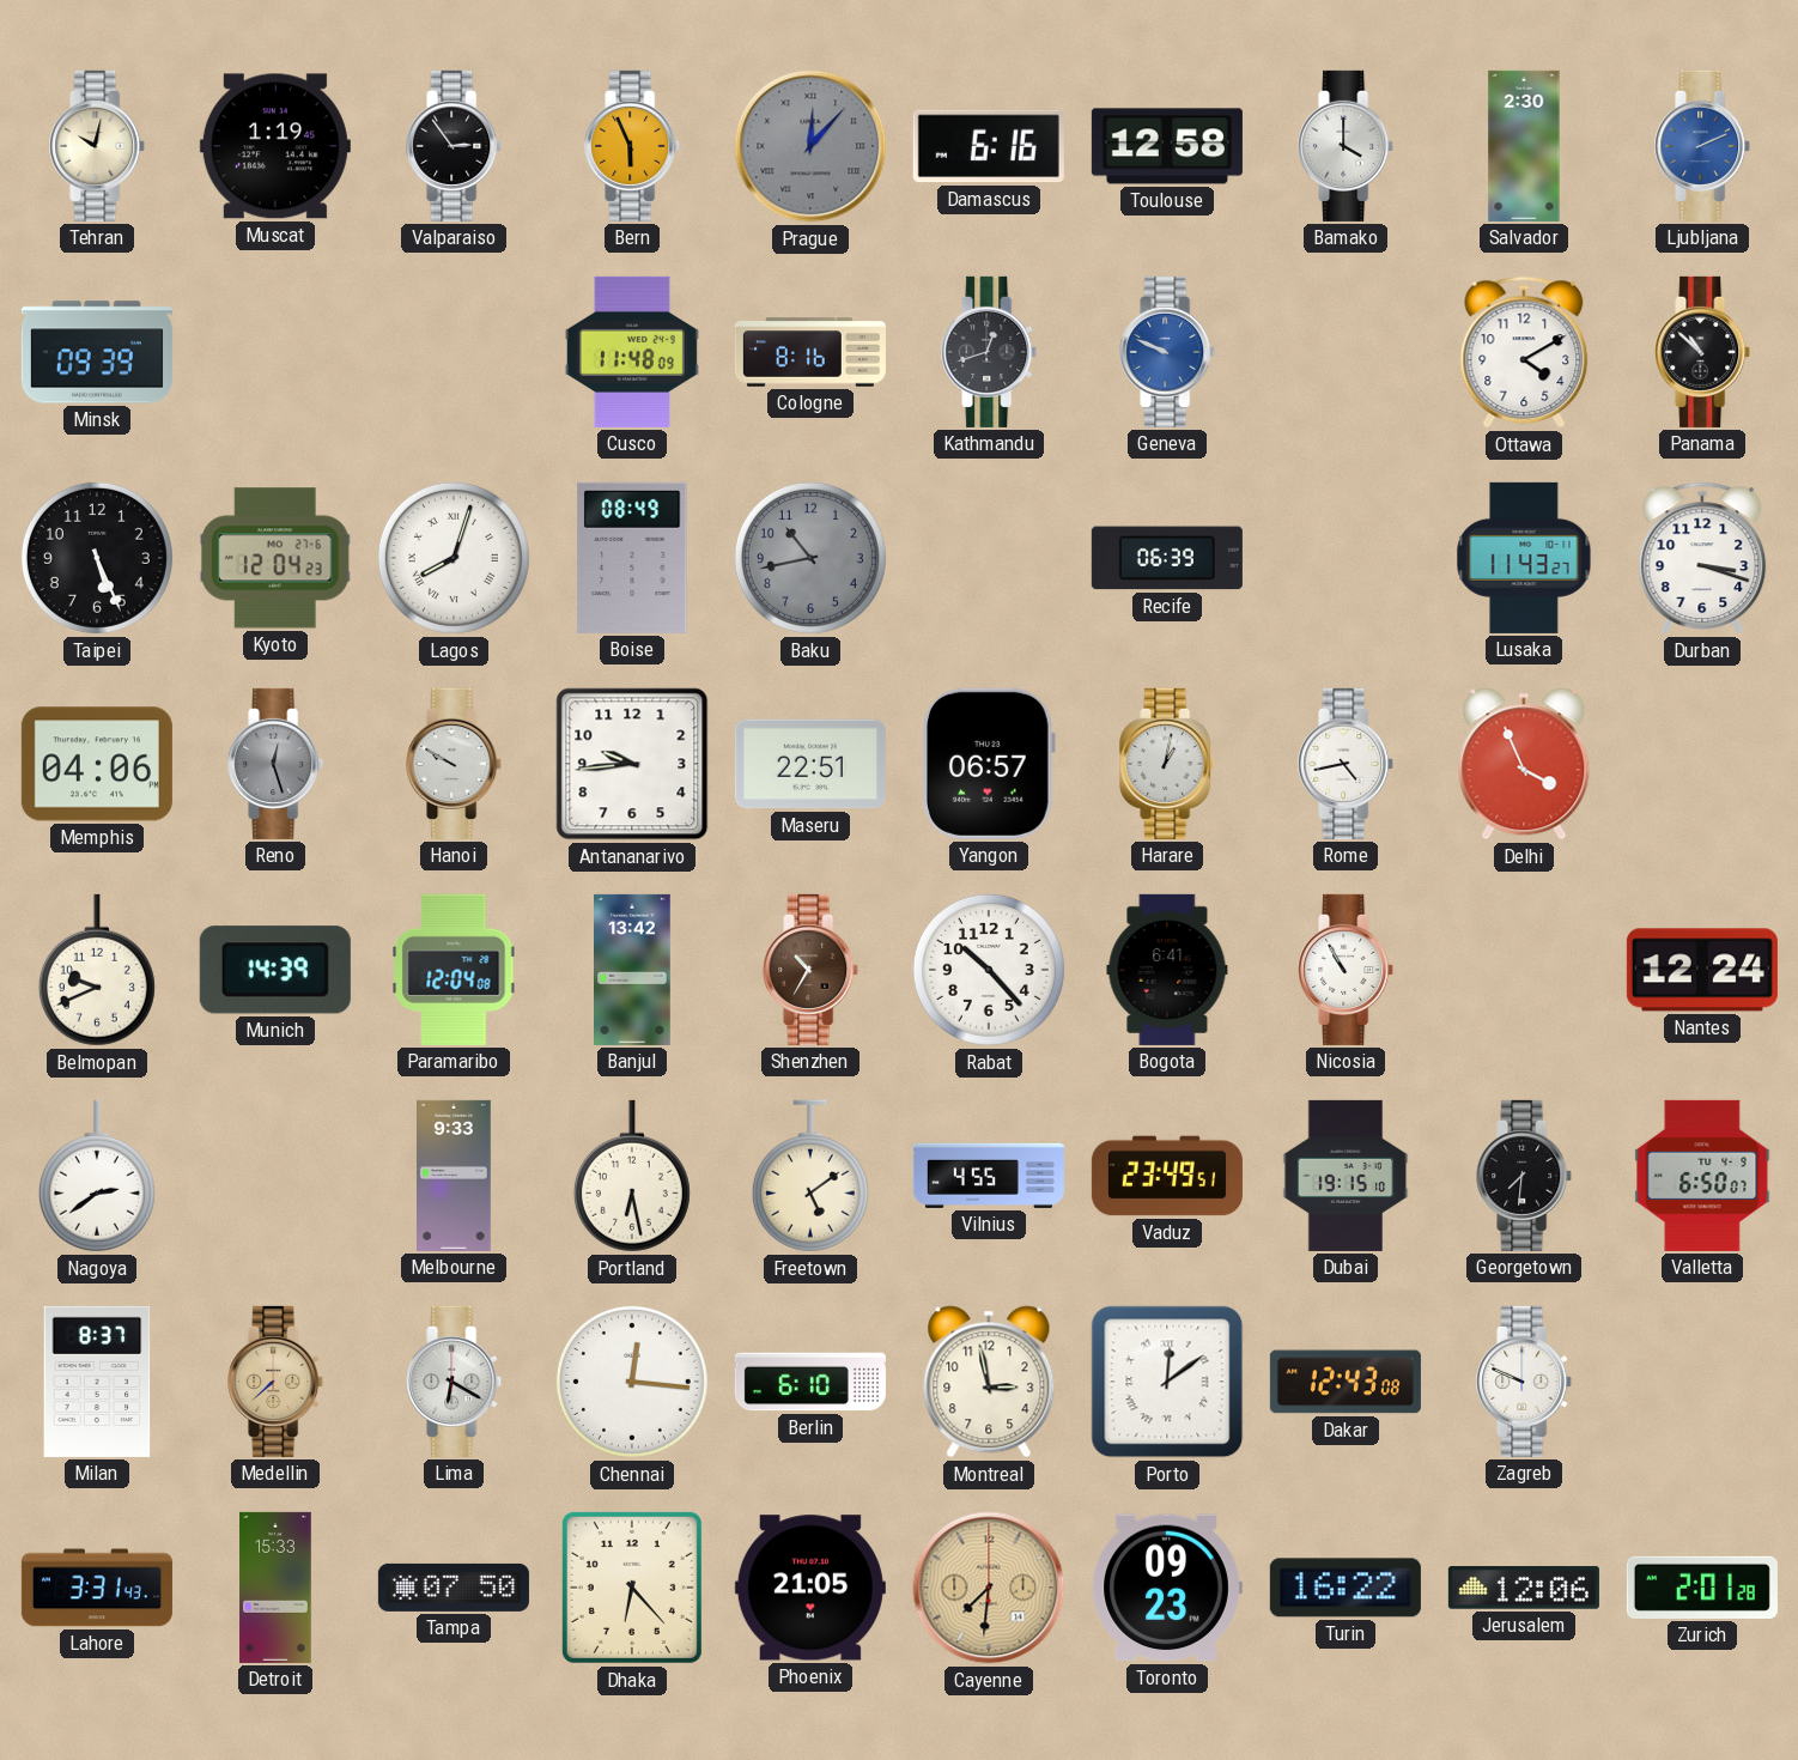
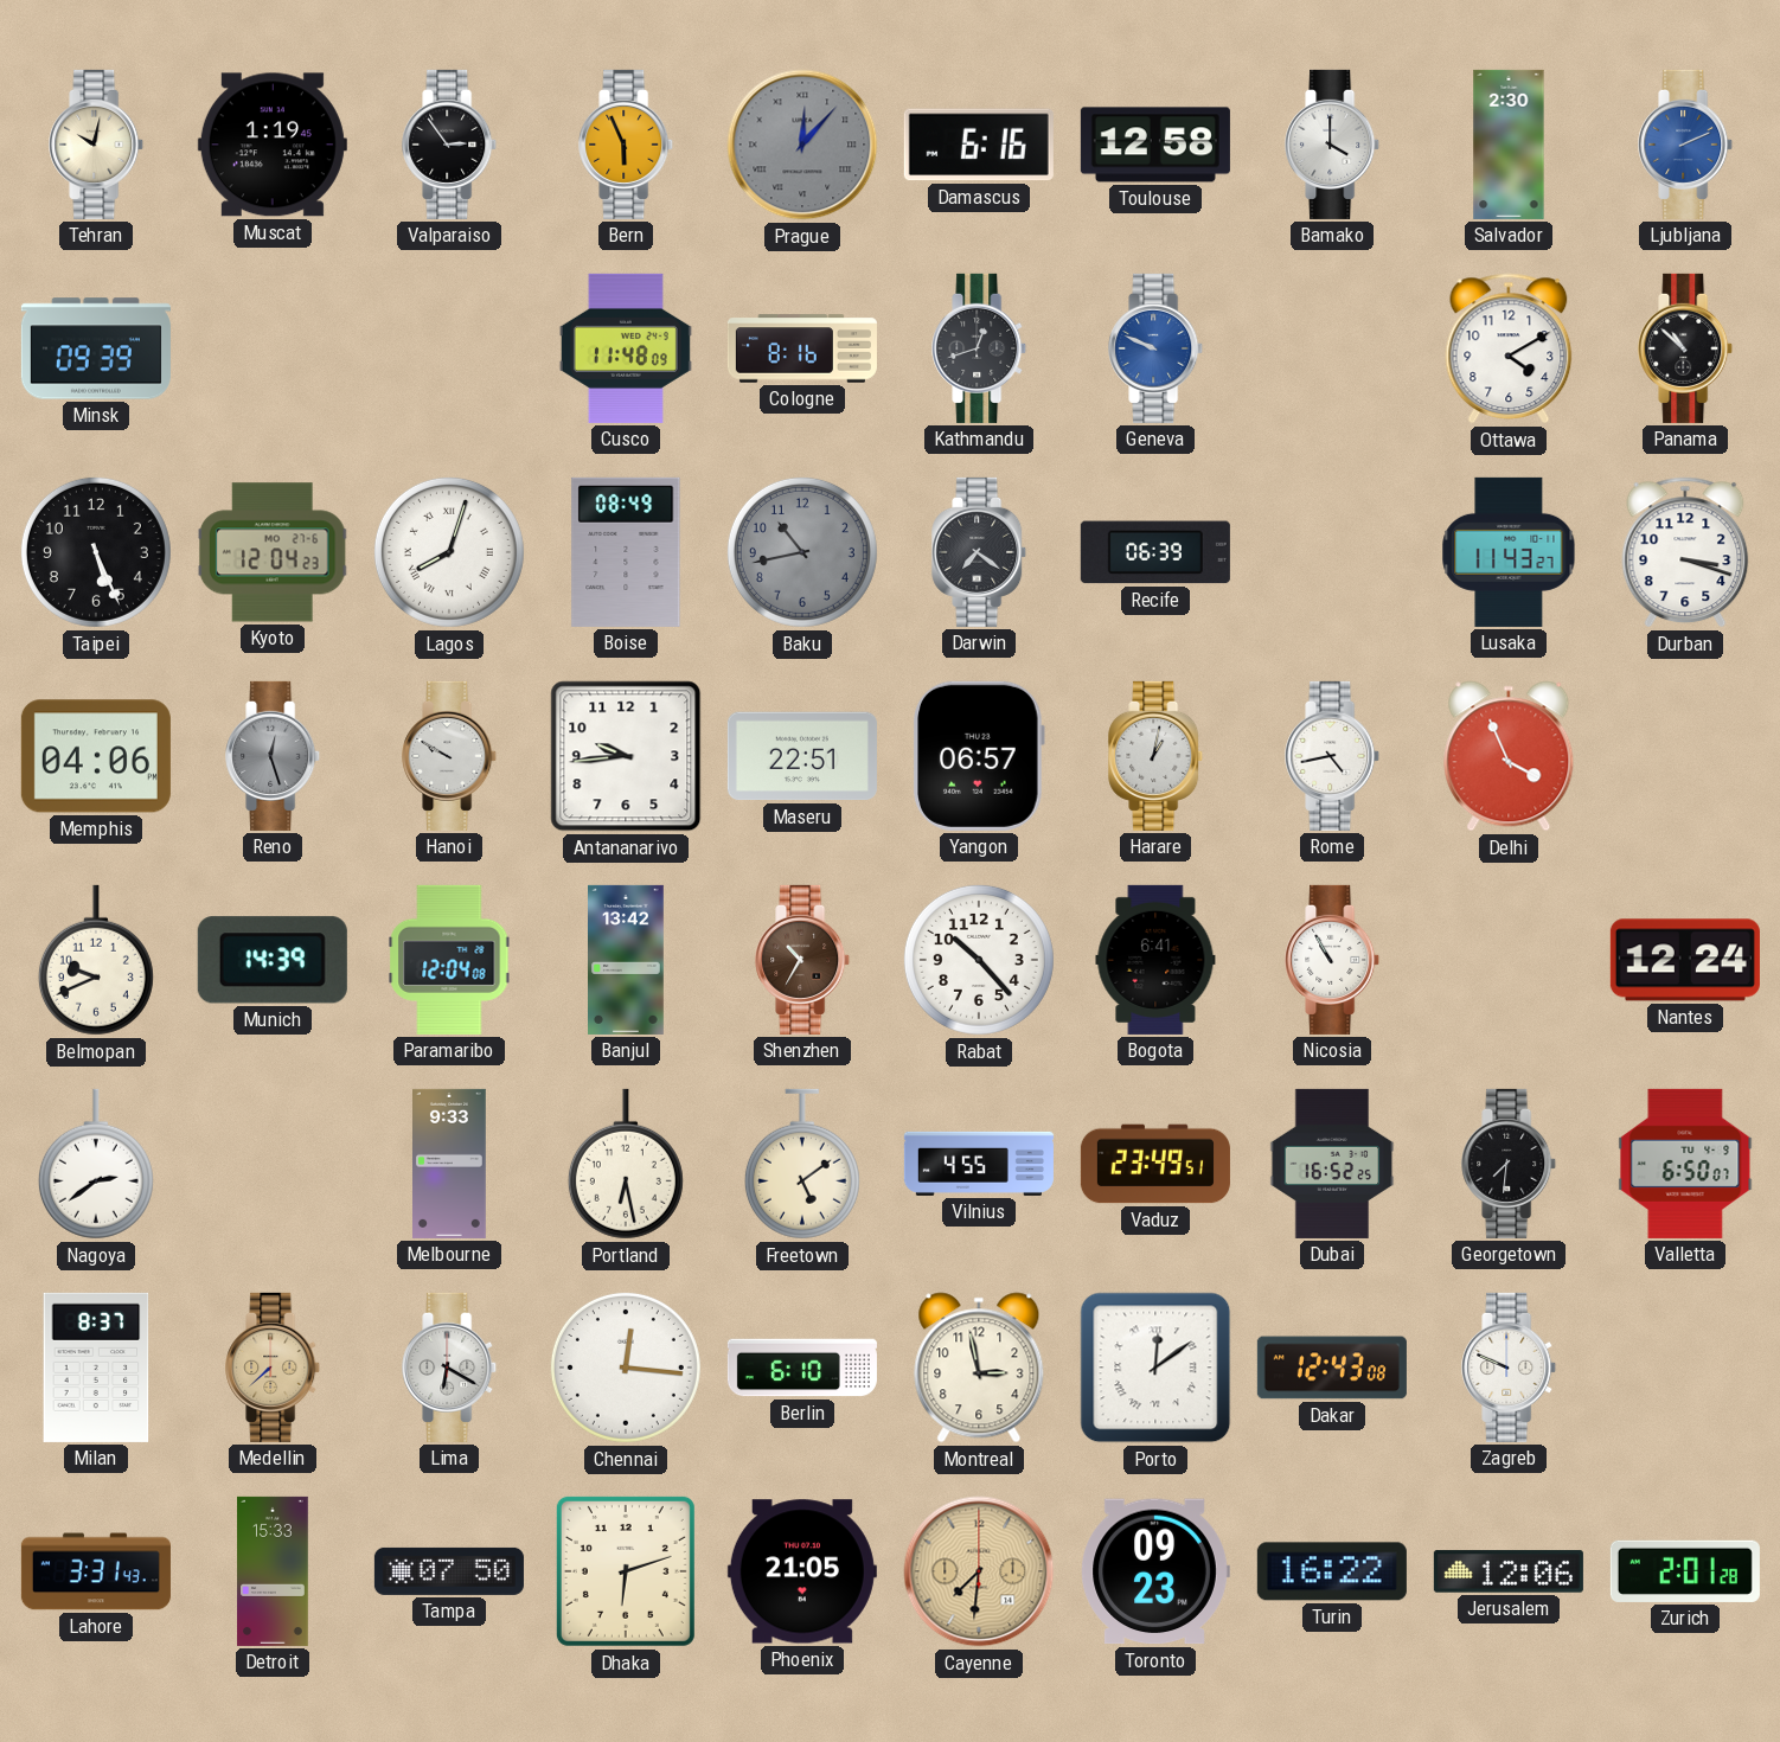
Darwin: none -> 7:21 (980, 552)
Dubai: 19:15 -> 16:52 (1332, 1164)
Dhaka: 6:23 -> 6:12 (626, 1571)
